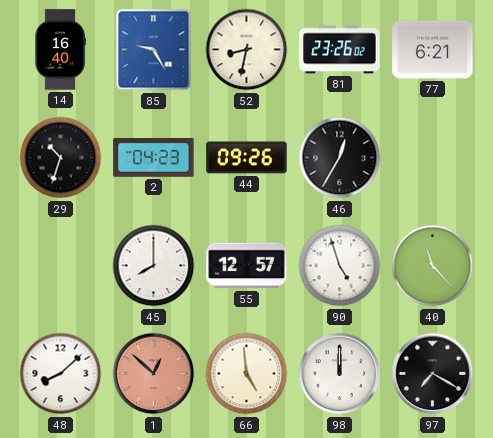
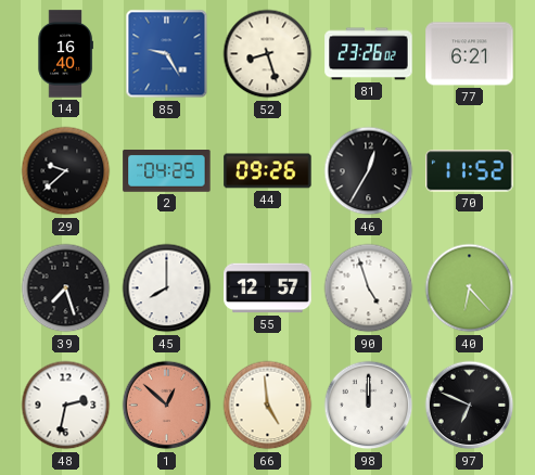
52: 8:32 -> 8:27 (268, 54)
29: 10:33 -> 9:38 (66, 171)
2: 04:23 -> 04:25 (167, 171)
70: none -> 11:52 (470, 171)
39: none -> 7:27 (66, 288)
40: 11:23 -> 6:23 (470, 288)
48: 8:08 -> 2:32 (66, 406)
97: 7:20 -> 6:49 (470, 406)
